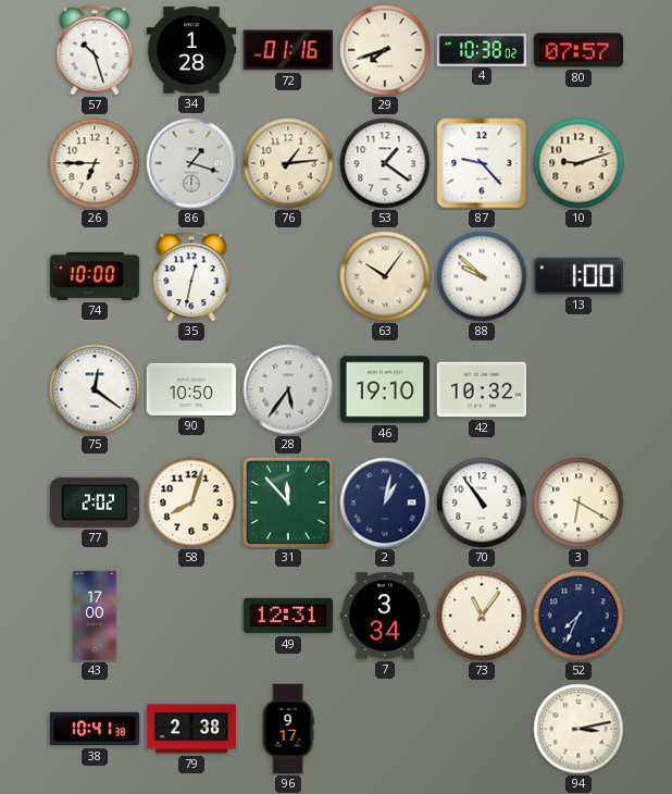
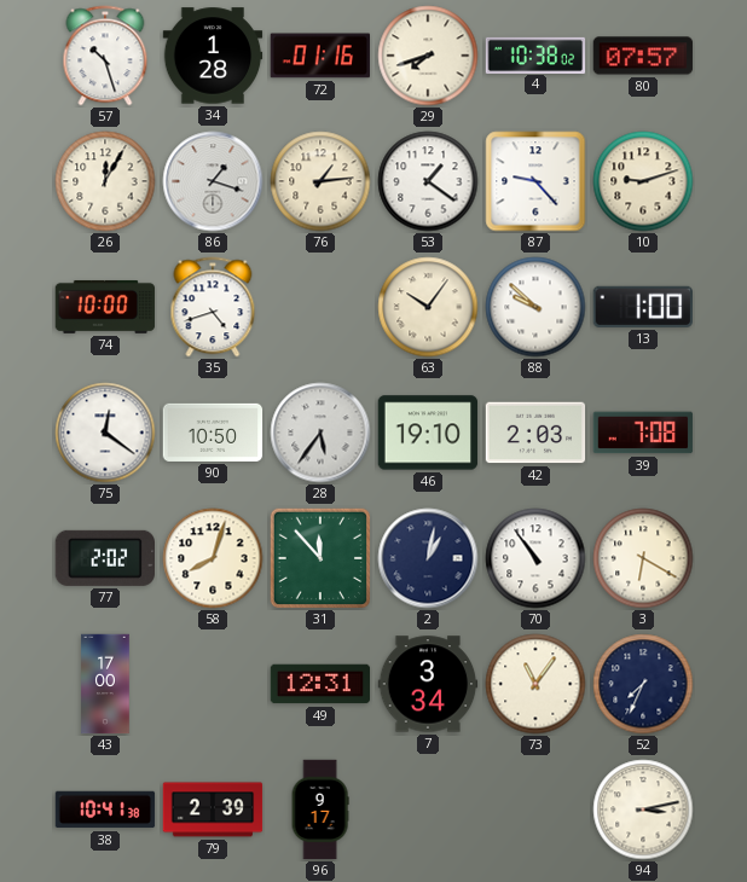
26: 6:45 -> 12:05 (105, 181)
35: 12:32 -> 4:42 (213, 307)
42: 10:32 -> 2:03 (535, 433)
39: none -> 7:08 (643, 433)
79: 2:38 -> 2:39 (213, 810)
